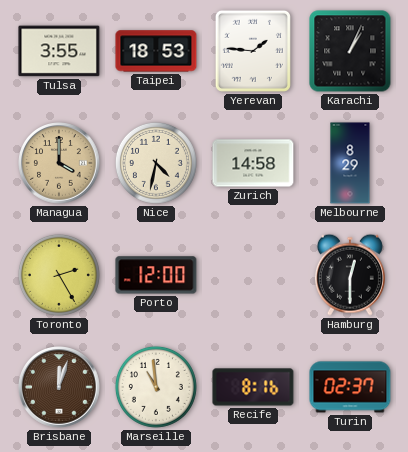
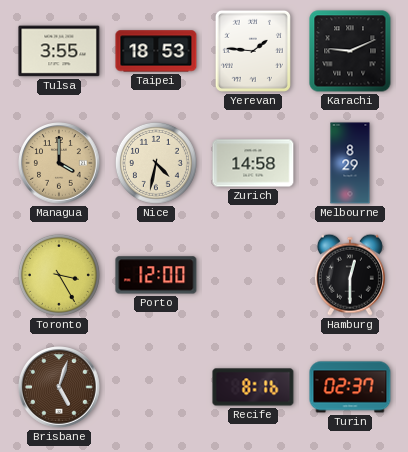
Karachi: 1:04 -> 9:11 (350, 51)
Toronto: 2:25 -> 3:25 (59, 275)
Brisbane: 12:03 -> 5:03 (59, 387)
Marseille: 10:59 -> none (156, 387)
